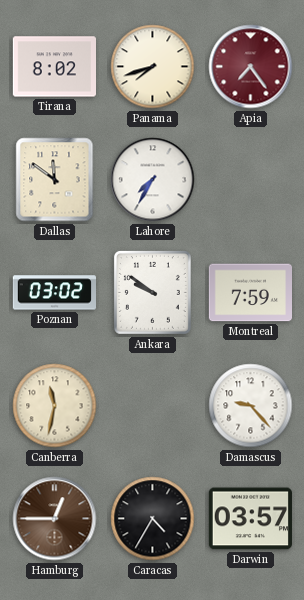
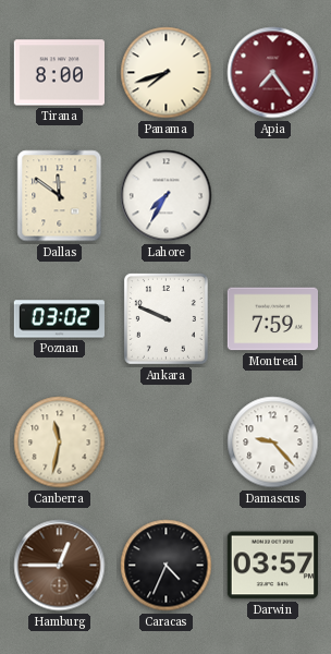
Tirana: 8:02 -> 8:00 (59, 73)
Ankara: 9:51 -> 9:49 (165, 318)
Caracas: 4:35 -> 4:34 (167, 566)
